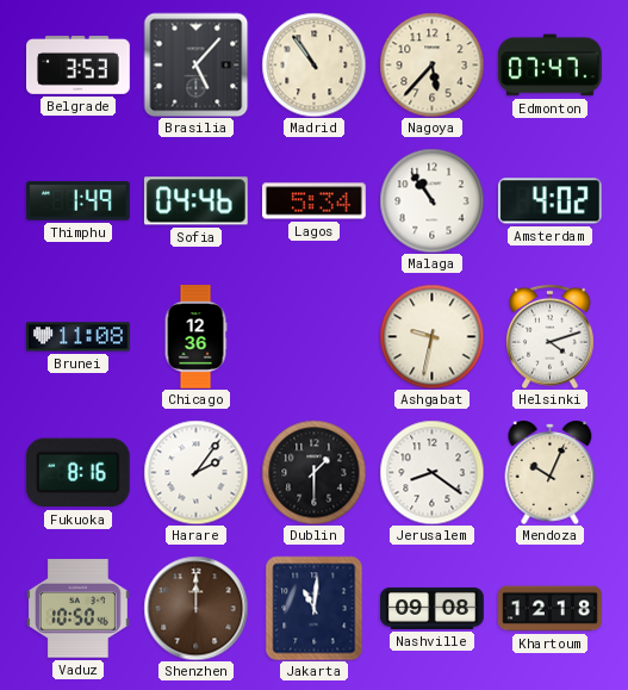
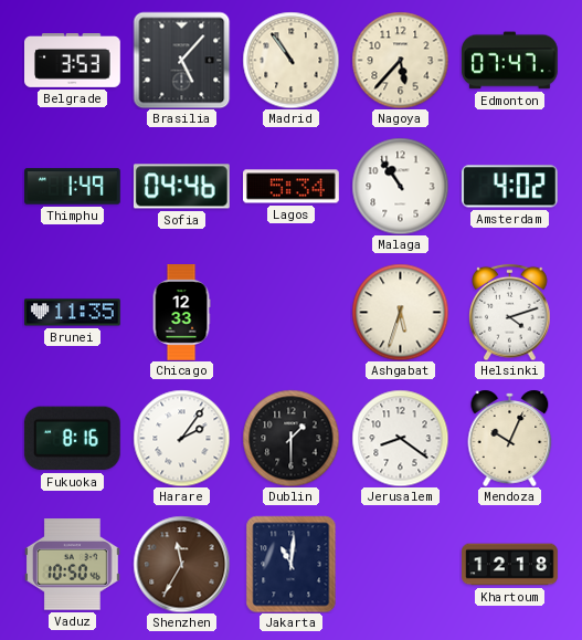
Brunei: 11:08 -> 11:35 (73, 313)
Chicago: 12:36 -> 12:33 (181, 313)
Ashgabat: 9:32 -> 5:33 (400, 312)
Shenzhen: 12:00 -> 11:35 (181, 564)
Nashville: 09:08 -> none (433, 608)
